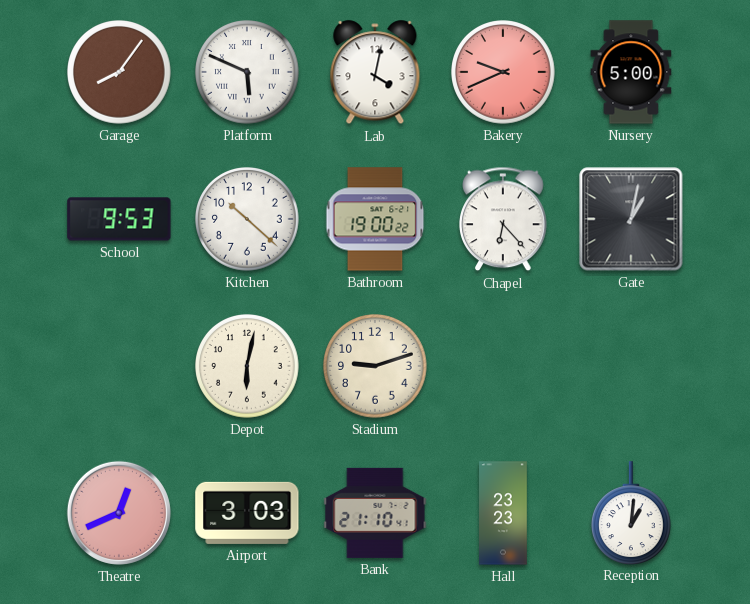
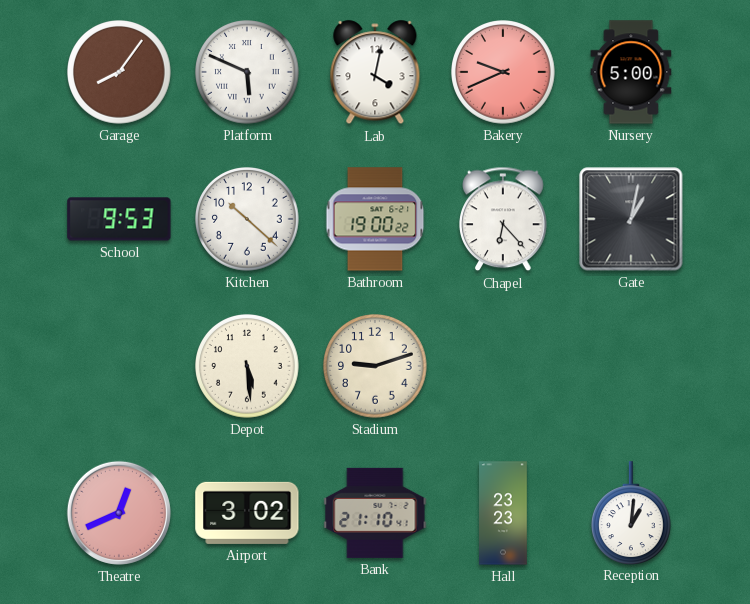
Depot: 6:02 -> 5:29 (248, 367)
Airport: 3:03 -> 3:02 (247, 513)
